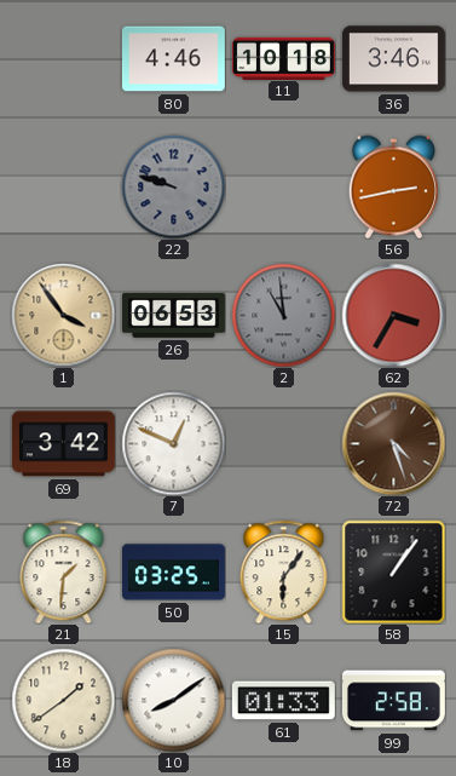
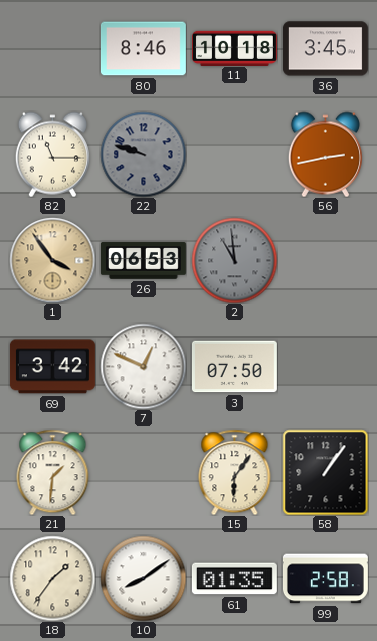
80: 4:46 -> 8:46 (143, 49)
36: 3:46 -> 3:45 (325, 49)
82: none -> 11:15 (52, 154)
62: 3:35 -> none (393, 315)
3: none -> 07:50 (234, 367)
72: 4:27 -> none (393, 443)
50: 03:25 -> none (173, 573)
18: 1:39 -> 1:36 (52, 578)
61: 01:33 -> 01:35 (234, 579)
